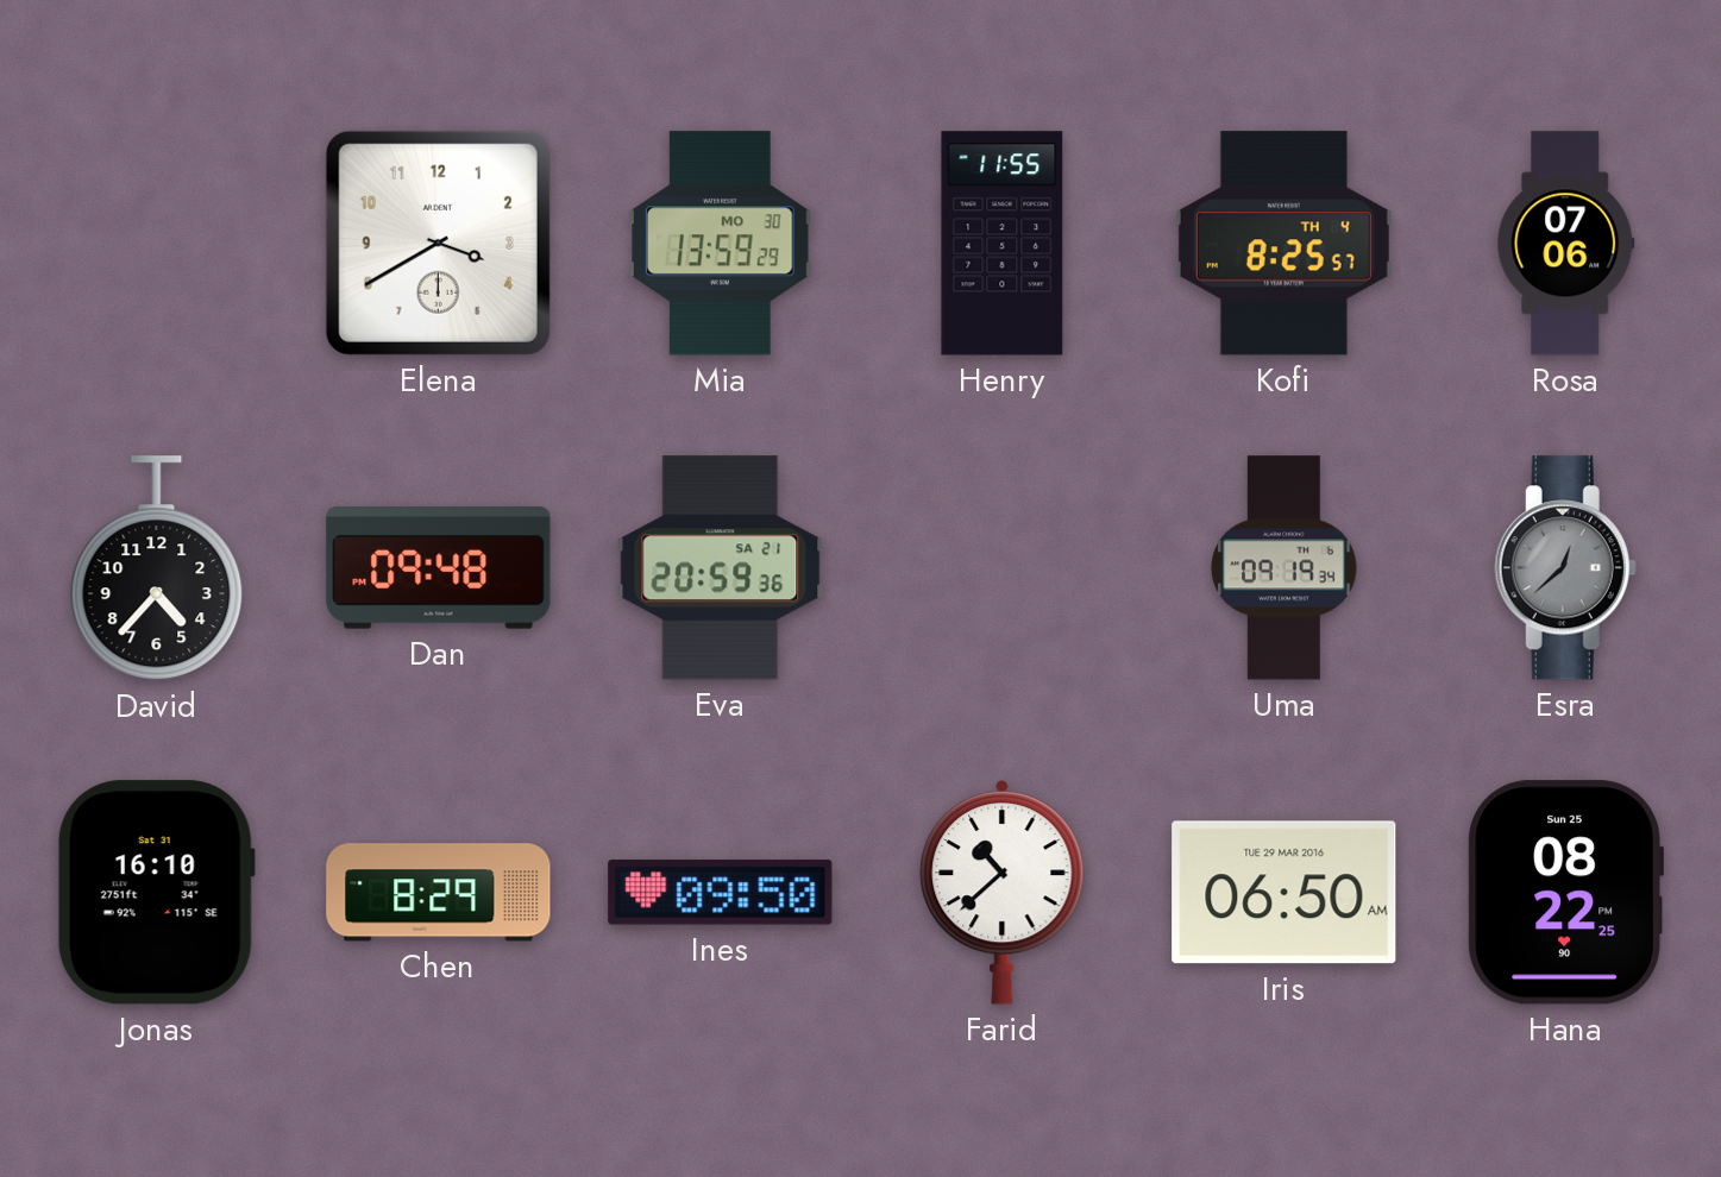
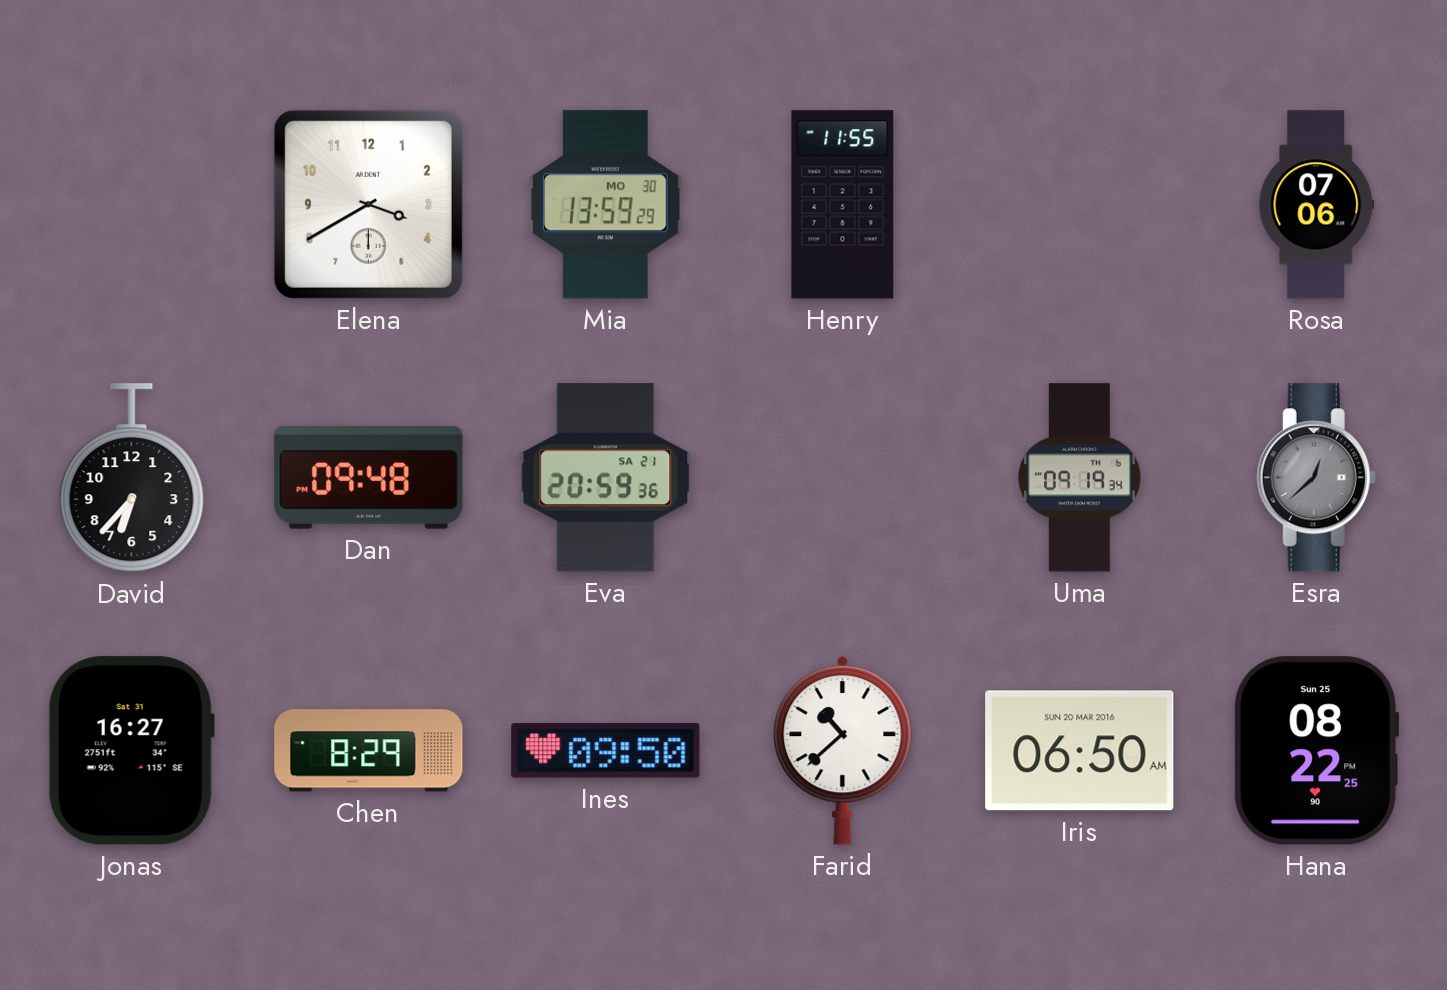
Kofi: 8:25 -> none (1283, 244)
David: 4:37 -> 6:37 (132, 478)
Jonas: 16:10 -> 16:27 (131, 751)
Iris date: TUE 29 MAR 2016 -> SUN 20 MAR 2016 (1080, 751)
